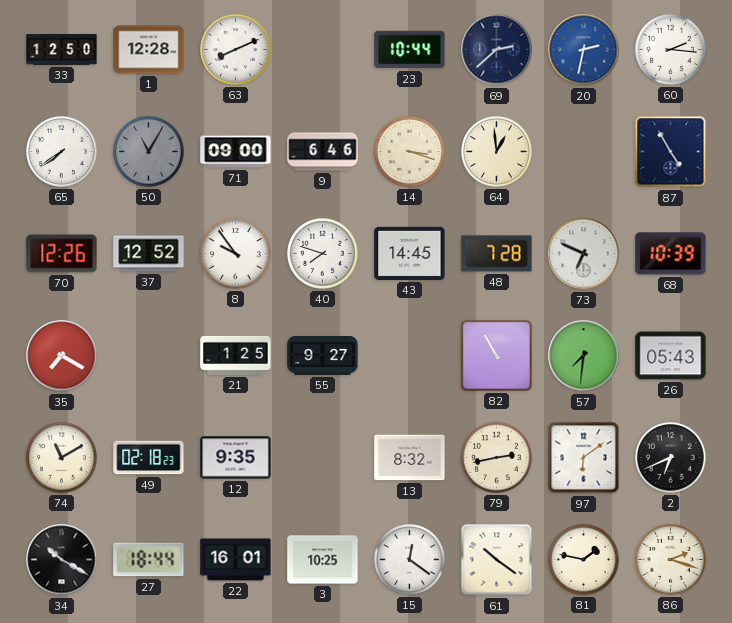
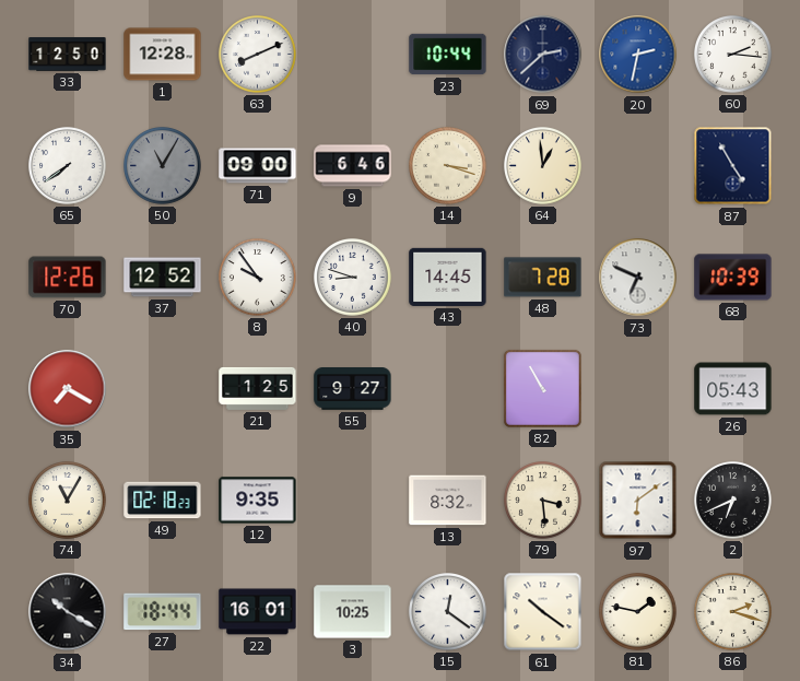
40: 7:48 -> 8:48 (353, 278)
57: 7:31 -> none (584, 356)
74: 11:10 -> 11:05 (68, 501)
79: 2:43 -> 3:29 (543, 501)
